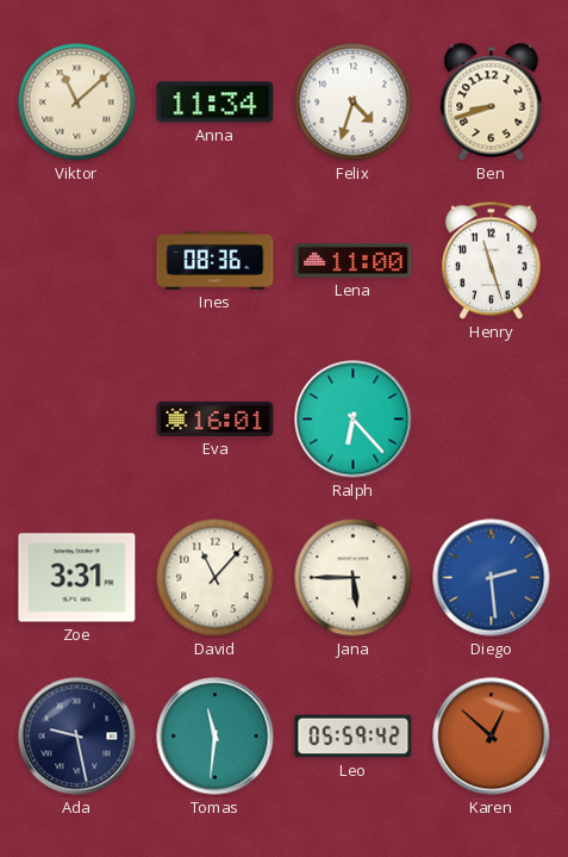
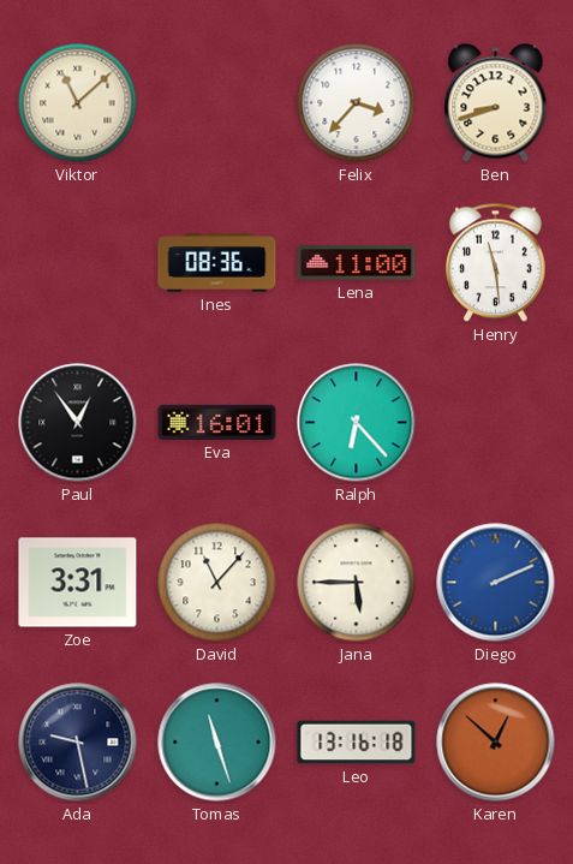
Anna: 11:34 -> none (216, 103)
Felix: 4:33 -> 3:37 (357, 103)
Henry: 11:27 -> 11:29 (495, 263)
Paul: none -> 12:54 (78, 423)
Diego: 2:29 -> 2:11 (496, 583)
Tomas: 11:31 -> 11:27 (217, 743)
Leo: 05:59 -> 13:16 (357, 743)
